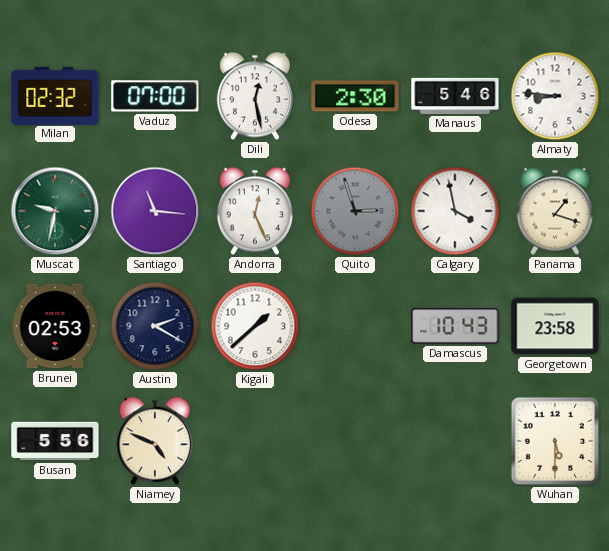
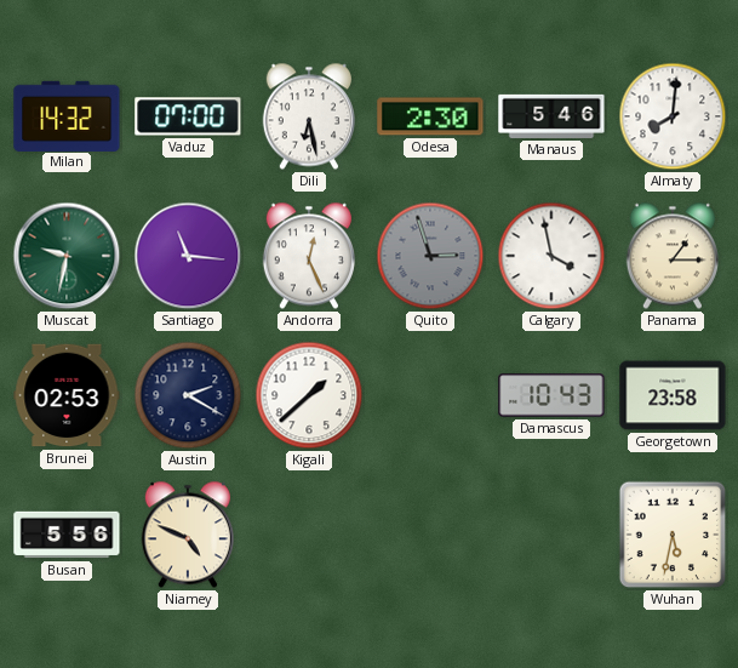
Milan: 02:32 -> 14:32 (67, 115)
Dili: 12:28 -> 6:28 (309, 116)
Almaty: 8:46 -> 8:01 (673, 116)
Panama: 1:18 -> 1:15 (673, 256)
Wuhan: 5:30 -> 5:32 (673, 535)
